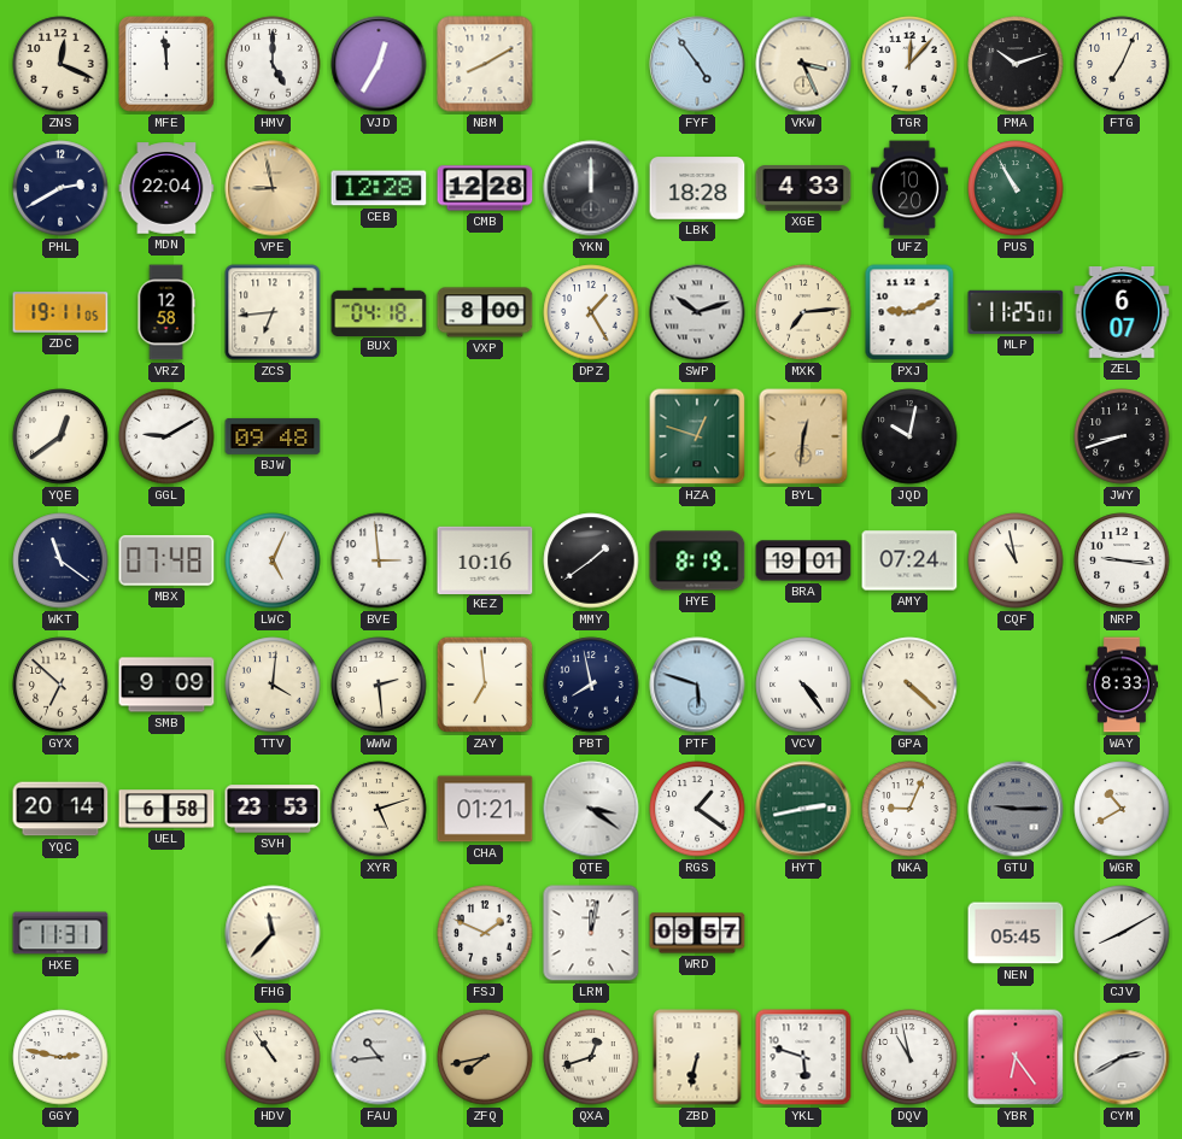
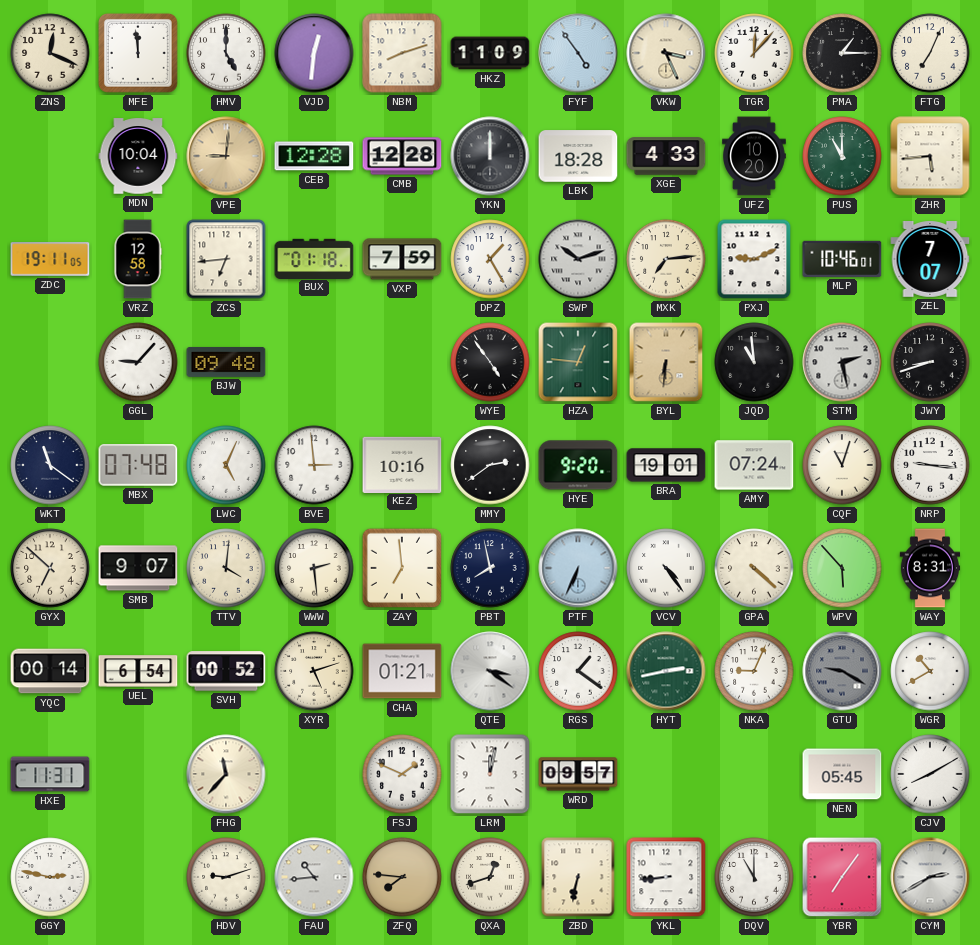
VJD: 12:35 -> 12:31 (314, 53)
NBM: 8:10 -> 8:12 (402, 53)
HKZ: none -> 11:09 (490, 53)
PMA: 10:12 -> 1:15 (842, 53)
PHL: 2:40 -> none (60, 188)
MDN: 22:04 -> 10:04 (138, 156)
VPE: 8:58 -> 9:01 (226, 156)
PUS: 10:55 -> 11:00 (842, 156)
ZHR: none -> 5:44 (930, 156)
BUX: 04:18 -> 01:18 (314, 258)
VXP: 8:00 -> 7:59 (402, 259)
MLP: 11:25 -> 10:46 (842, 259)
ZEL: 6:07 -> 7:07 (930, 260)
YQE: 12:39 -> none (60, 436)
GGL: 9:10 -> 9:07 (138, 362)
WYE: none -> 4:54 (490, 362)
HZA: 12:48 -> 12:46 (578, 362)
BYL: 12:31 -> 6:31 (666, 362)
JQD: 10:02 -> 10:59 (754, 362)
STM: none -> 2:28 (842, 362)
MMY: 1:39 -> 2:39 (490, 465)
HYE: 8:19 -> 9:20 (578, 465)
CQF: 10:58 -> 11:03 (842, 465)
SMB: 9:09 -> 9:07 (138, 568)
PTF: 5:48 -> 6:34 (578, 568)
WPV: none -> 5:53 (842, 568)
WAY: 8:33 -> 8:31 (930, 568)
YQC: 20:14 -> 00:14 (50, 671)
UEL: 6:58 -> 6:54 (138, 671)
SVH: 23:53 -> 00:52 (226, 671)
GTU: 9:15 -> 9:20 (842, 671)
HDV: 10:54 -> 9:12 (226, 877)
ZFQ: 7:43 -> 7:46 (402, 877)
YKL: 5:48 -> 8:44 (666, 877)
DQV: 10:58 -> 11:00 (754, 877)
YBR: 6:24 -> 7:06 (842, 877)
